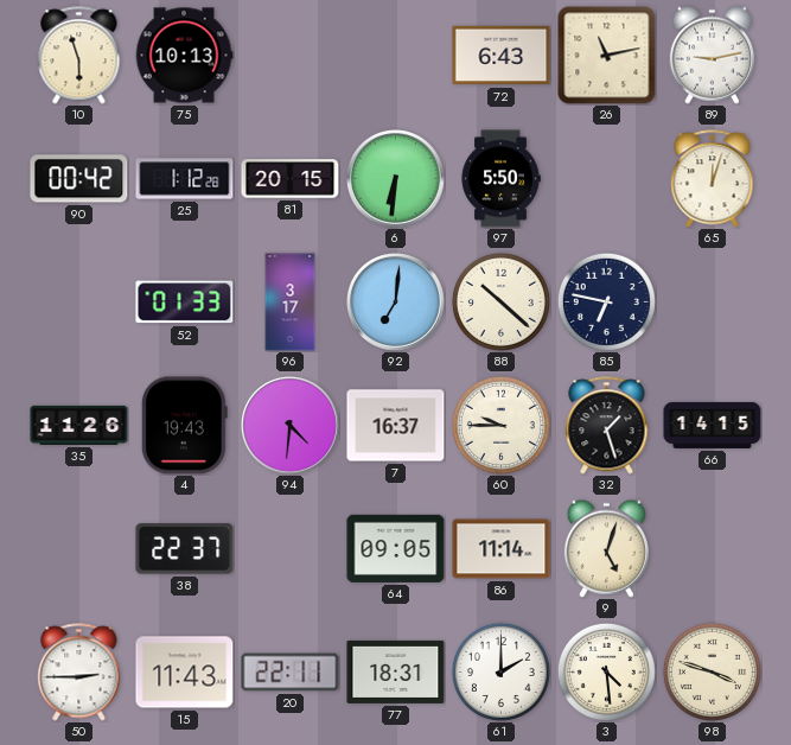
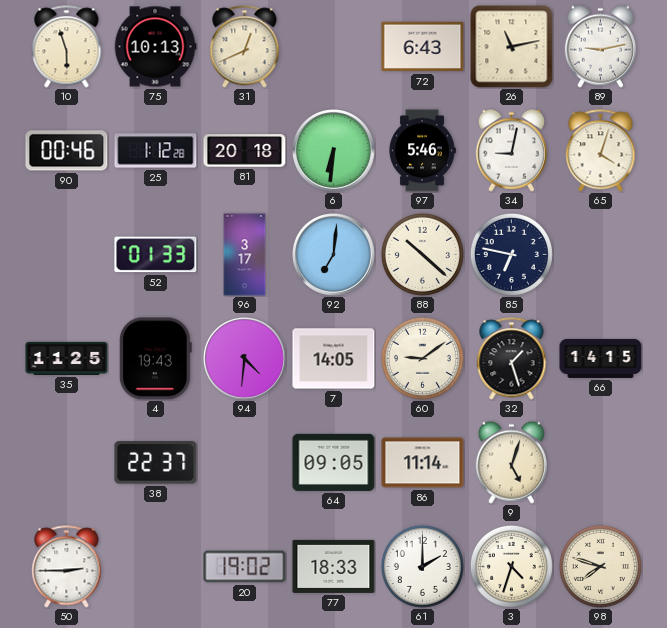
31: none -> 12:41 (245, 47)
90: 00:42 -> 00:46 (67, 151)
81: 20:15 -> 20:18 (245, 151)
97: 5:50 -> 5:46 (422, 151)
34: none -> 9:02 (511, 150)
65: 12:03 -> 4:03 (601, 151)
35: 11:26 -> 11:25 (67, 358)
7: 16:37 -> 14:05 (334, 359)
60: 9:45 -> 9:09 (422, 358)
15: 11:43 -> none (185, 673)
20: 22:11 -> 19:02 (245, 567)
77: 18:31 -> 18:33 (334, 566)
3: 4:29 -> 4:33 (511, 566)
98: 3:48 -> 7:48 (600, 566)
